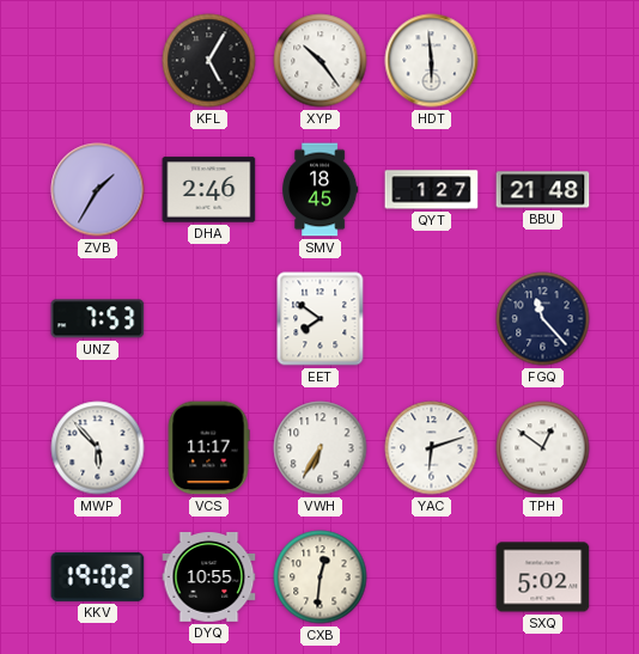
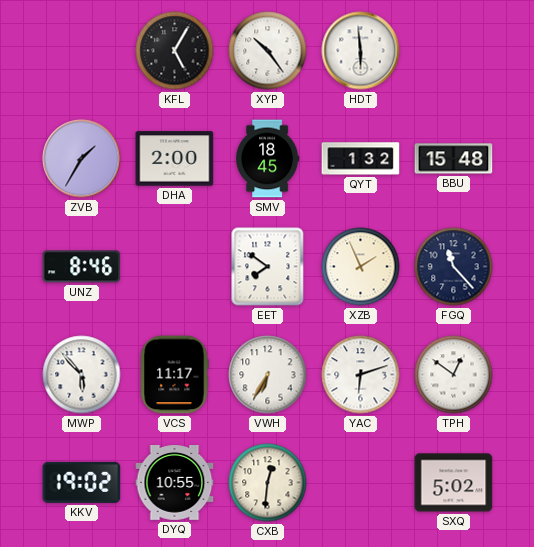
DHA: 2:46 -> 2:00 (175, 159)
QYT: 1:27 -> 1:32 (361, 159)
BBU: 21:48 -> 15:48 (454, 159)
UNZ: 7:53 -> 8:46 (82, 267)
XZB: none -> 1:56 (361, 267)
